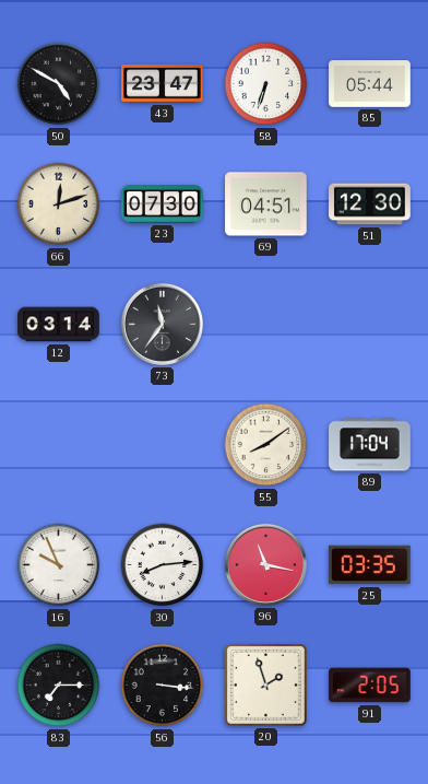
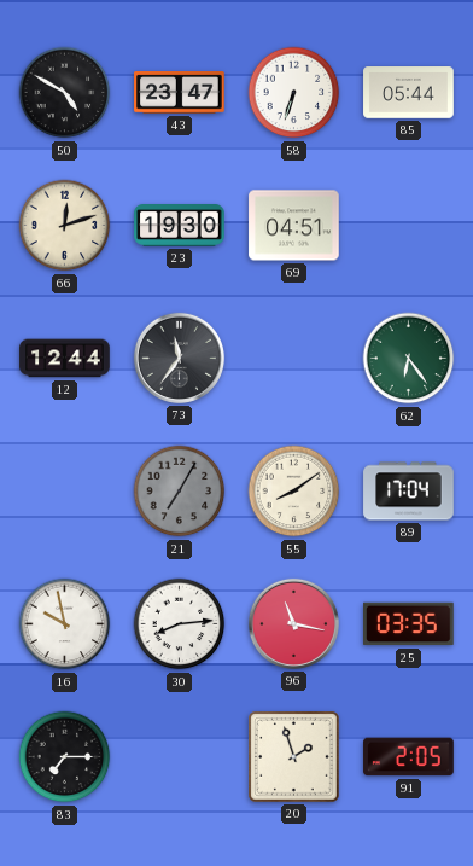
23: 07:30 -> 19:30 (180, 226)
51: 12:30 -> none (370, 204)
12: 03:14 -> 12:44 (65, 359)
62: none -> 6:24 (409, 359)
21: none -> 7:05 (180, 492)
16: 9:56 -> 9:58 (65, 624)
56: 3:16 -> none (163, 686)
